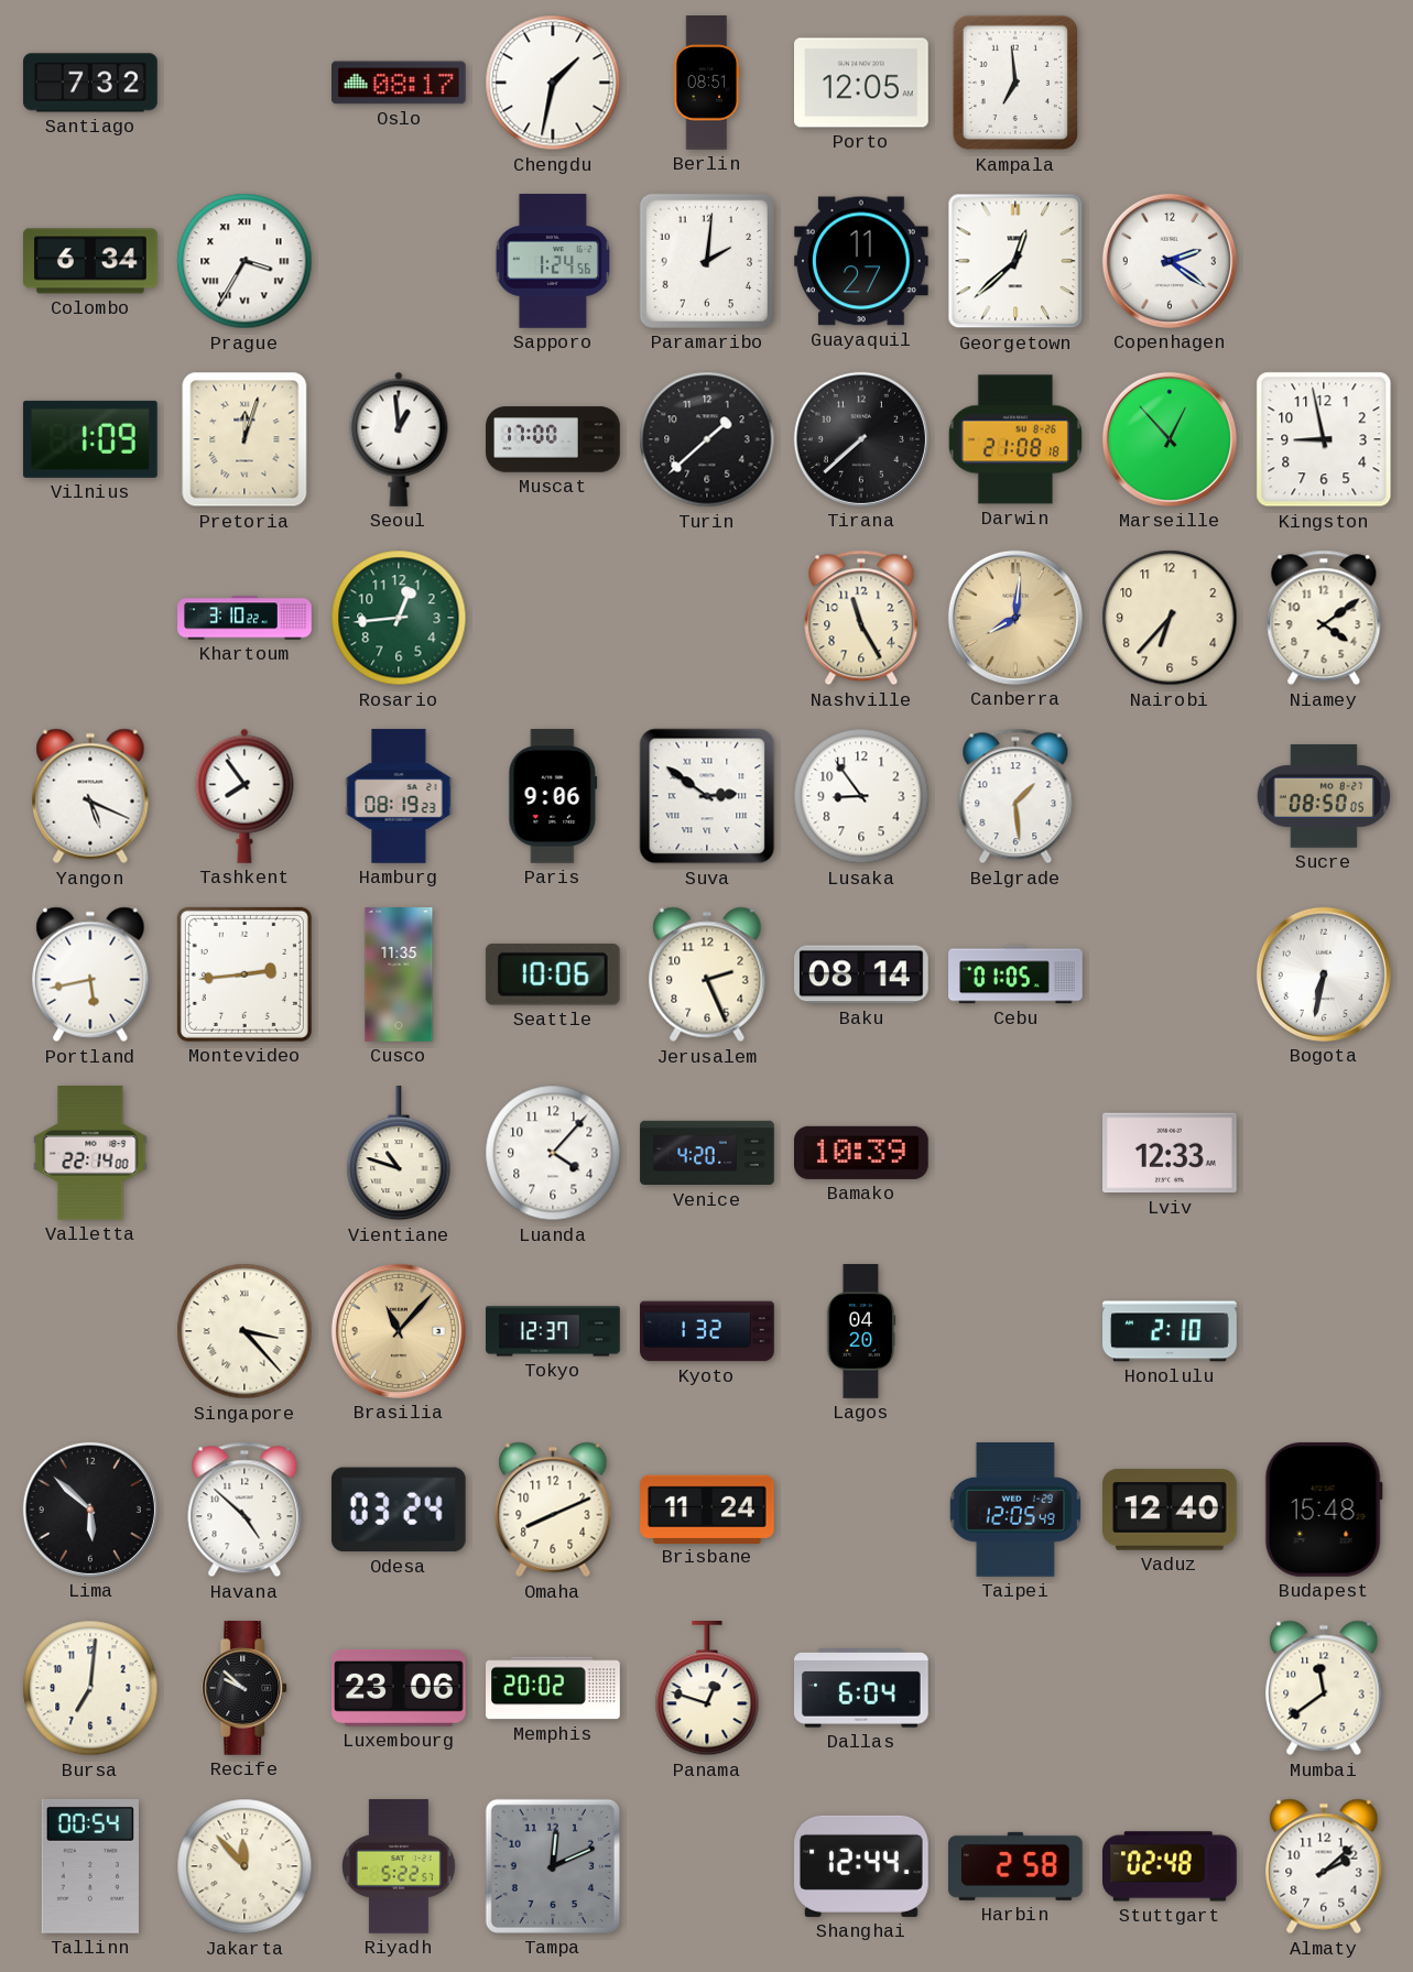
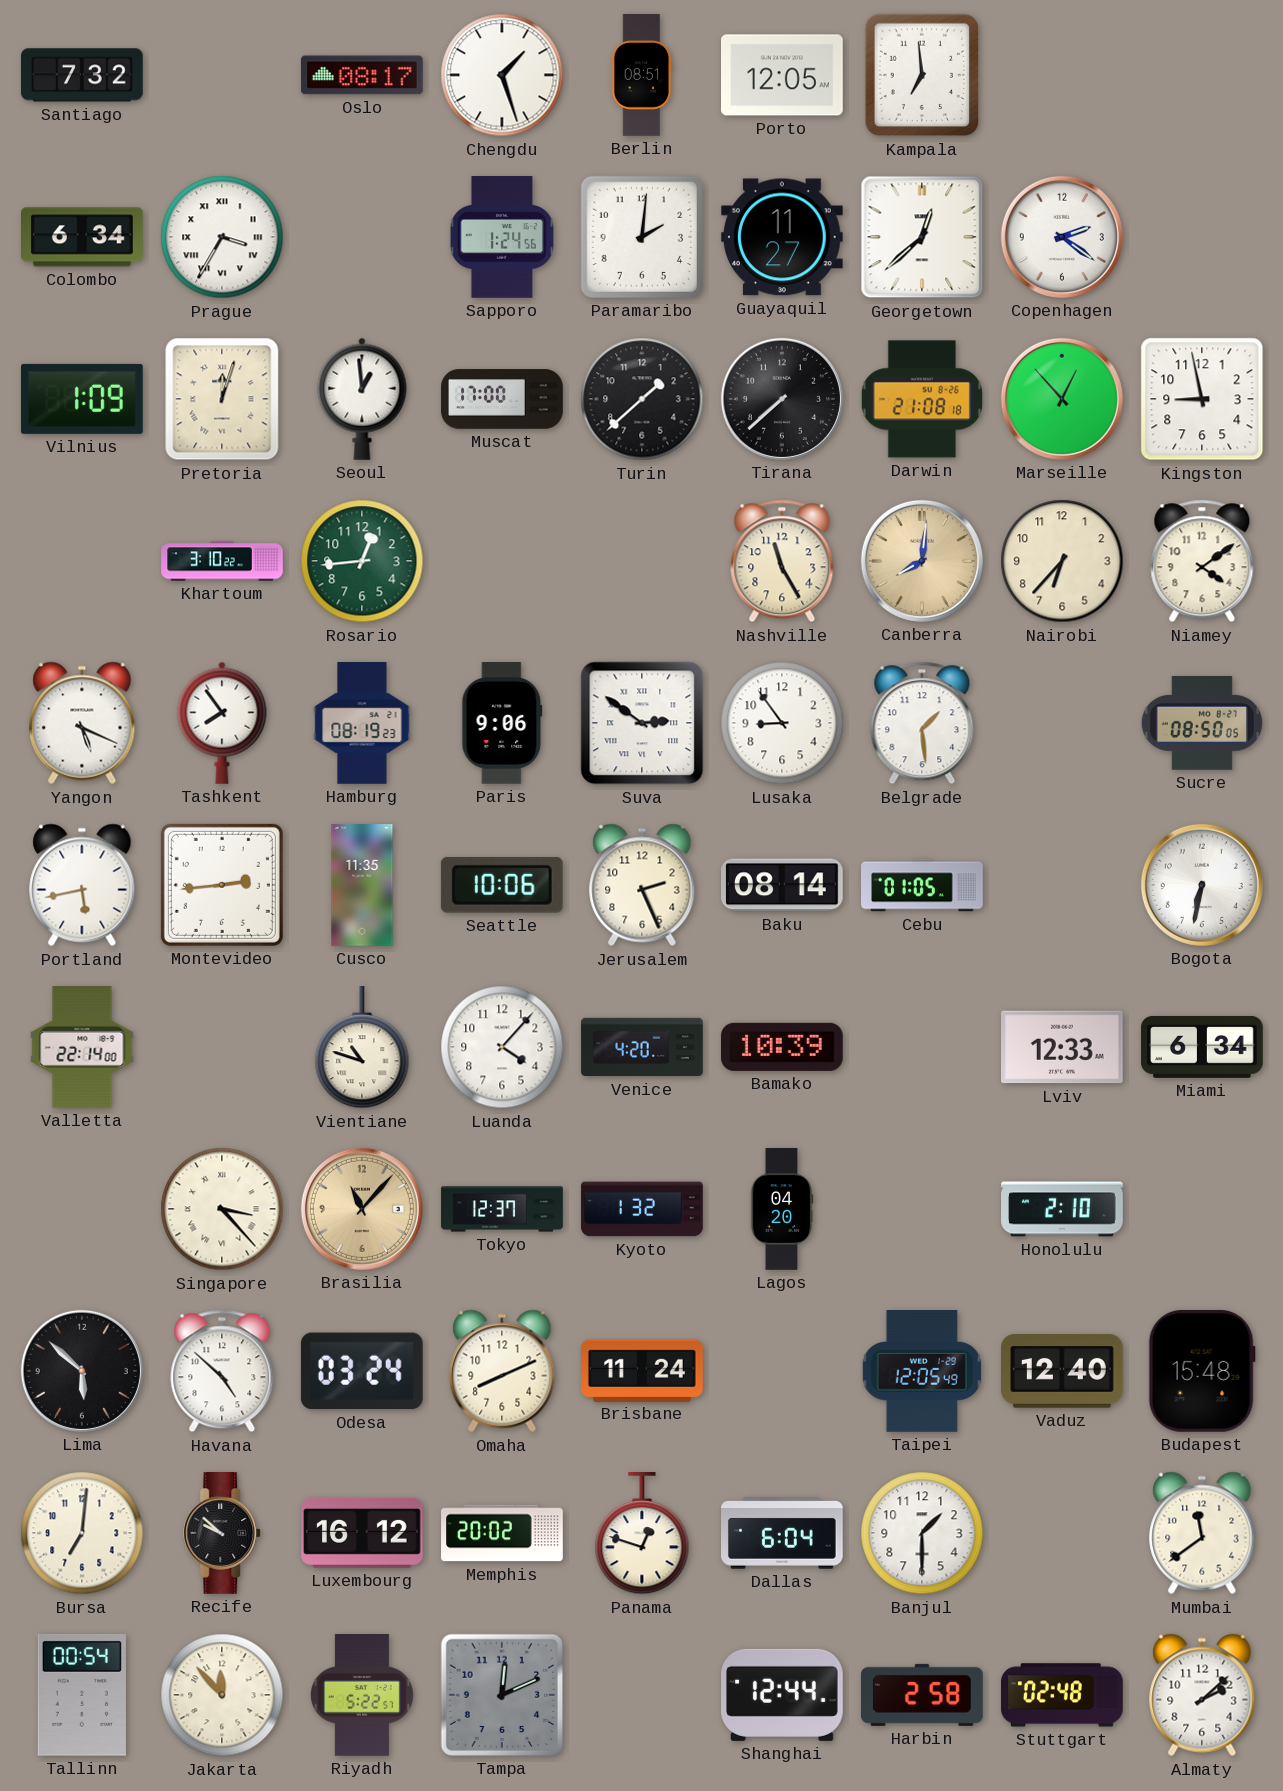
Chengdu: 1:32 -> 1:27 (502, 75)
Miami: none -> 6:34 (1202, 1047)
Luxembourg: 23:06 -> 16:12 (363, 1533)
Banjul: none -> 1:30 (922, 1533)
